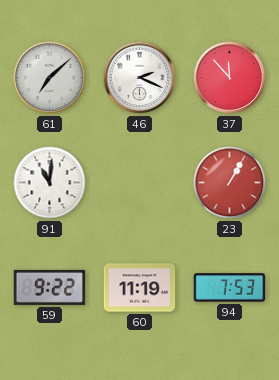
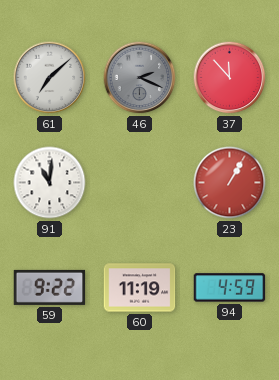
46 dial: white -> grey (140, 78)
94: 7:53 -> 4:59 (230, 288)
